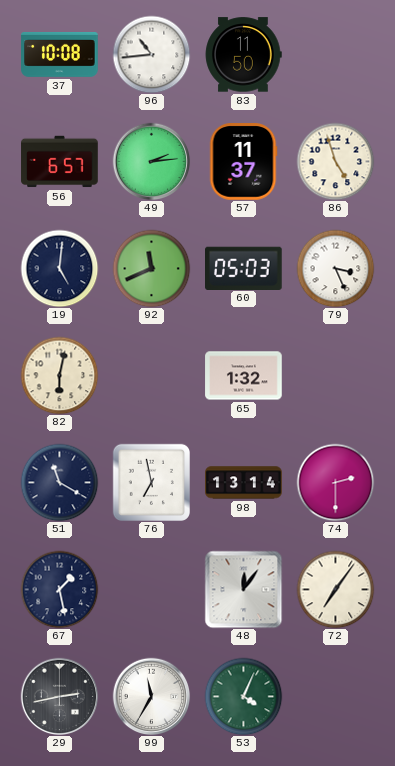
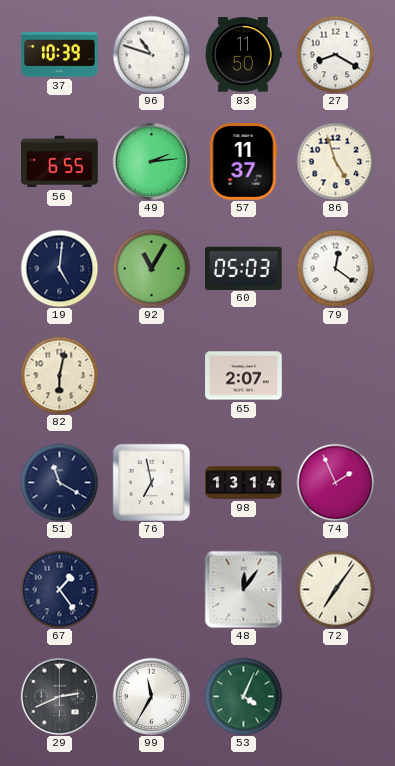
37: 10:08 -> 10:39 (60, 55)
96: 10:44 -> 10:48 (151, 54)
27: none -> 8:20 (335, 54)
56: 6:57 -> 6:55 (60, 162)
92: 11:41 -> 11:05 (151, 268)
79: 3:26 -> 12:21 (335, 268)
65: 1:32 -> 2:07 (244, 376)
74: 2:30 -> 1:56 (335, 482)
67: 1:28 -> 1:24 (59, 589)
29: 2:43 -> 2:41 (59, 696)
